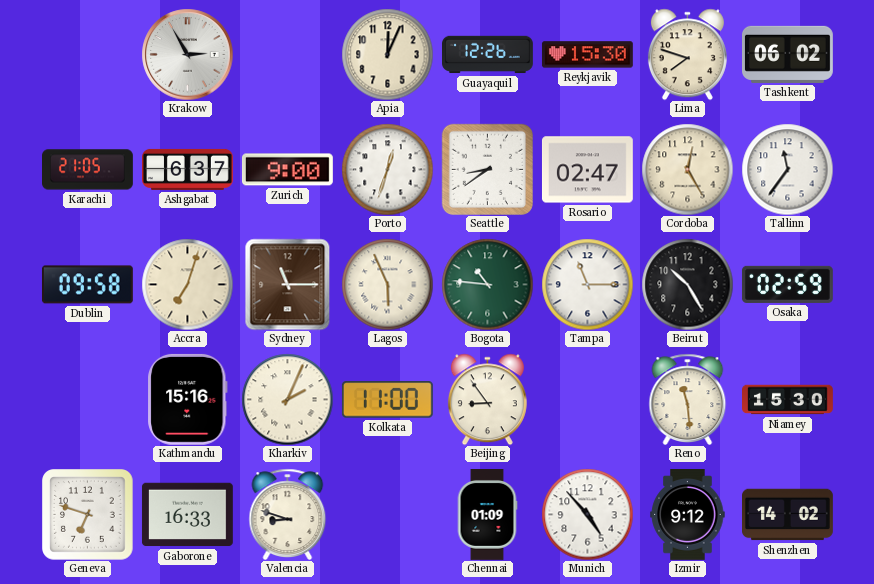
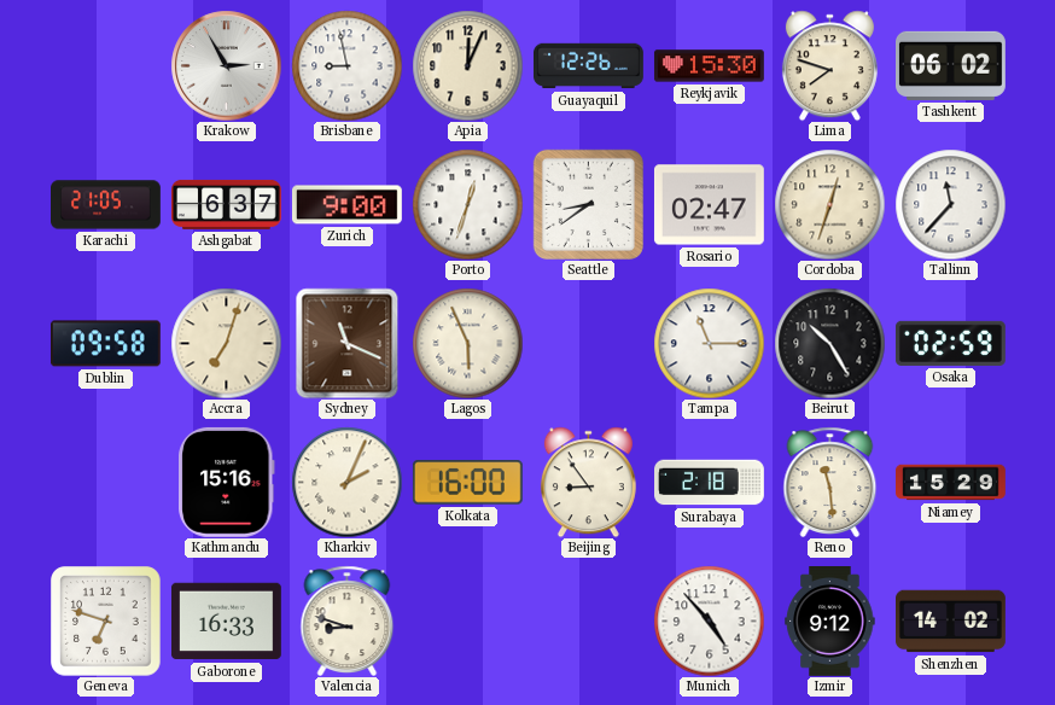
Brisbane: none -> 8:58 (346, 65)
Cordoba: 12:25 -> 12:33 (829, 204)
Tallinn: 11:36 -> 11:37 (950, 204)
Sydney: 11:15 -> 11:19 (348, 343)
Bogota: 10:46 -> none (487, 284)
Kolkata: 11:00 -> 16:00 (467, 483)
Surabaya: none -> 2:18 (710, 483)
Niamey: 15:30 -> 15:29 (951, 483)
Chennai: 01:09 -> none (487, 515)
